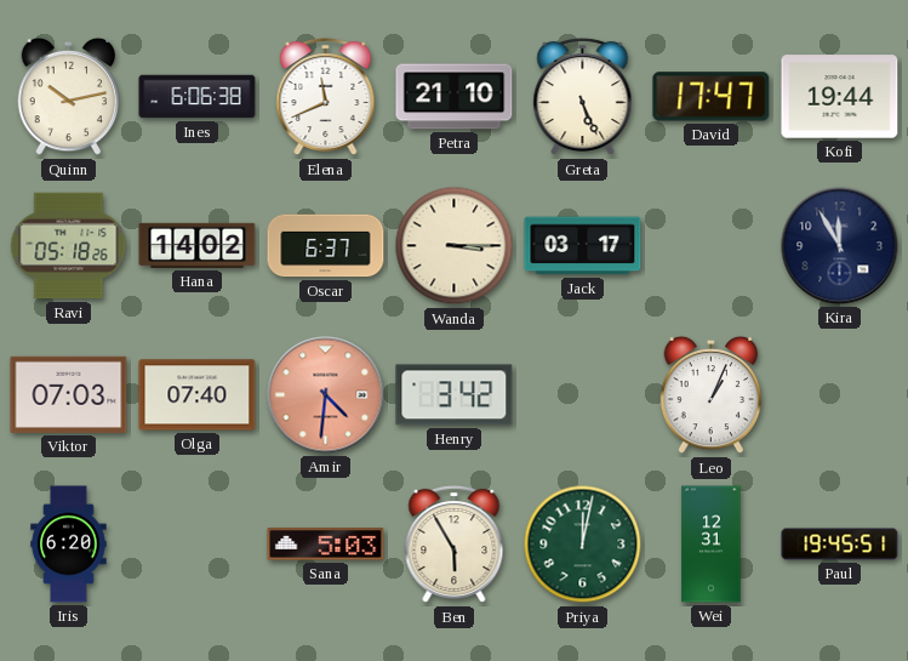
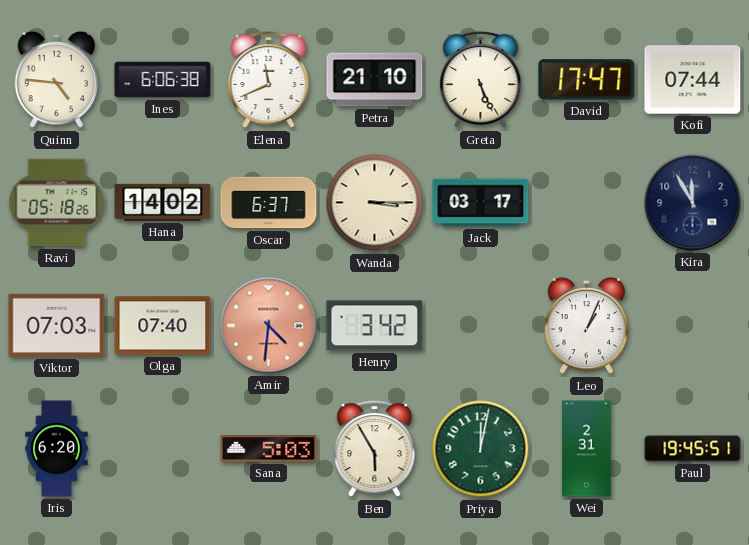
Quinn: 10:13 -> 4:46 (57, 80)
Kofi: 19:44 -> 07:44 (693, 80)
Wei: 12:31 -> 2:31 (587, 449)
